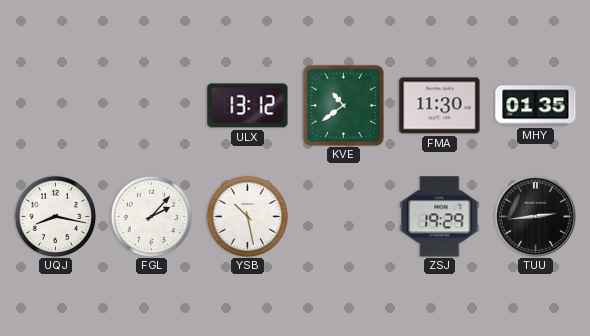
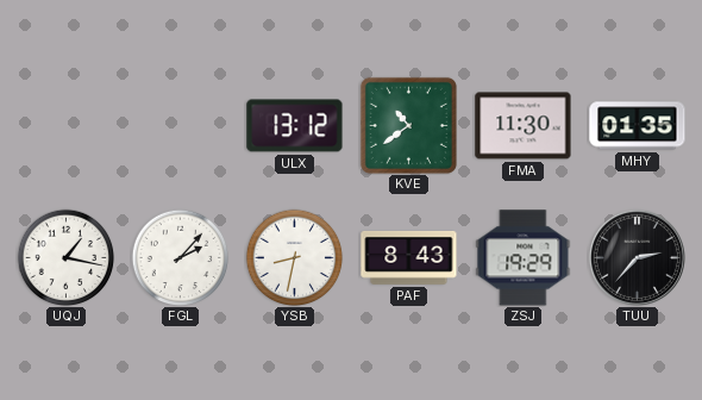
UQJ: 8:17 -> 1:17 (65, 257)
YSB: 10:28 -> 8:32 (294, 257)
PAF: none -> 8:43 (409, 257)
TUU: 2:44 -> 2:37 (637, 257)
